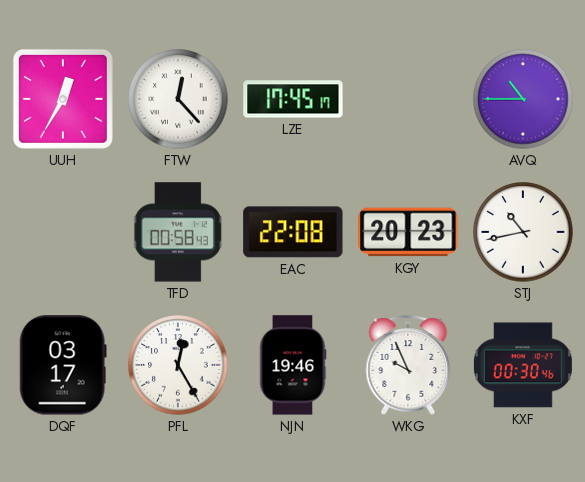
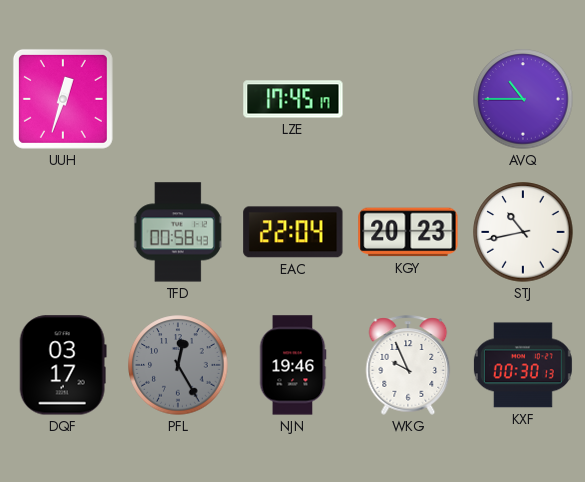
UUH: 12:35 -> 12:33 (63, 99)
FTW: 12:23 -> none (178, 99)
EAC: 22:08 -> 22:04 (293, 232)
PFL dial: white -> grey (178, 365)
KXF: 00:30:46 -> 00:30:13 (523, 365)
